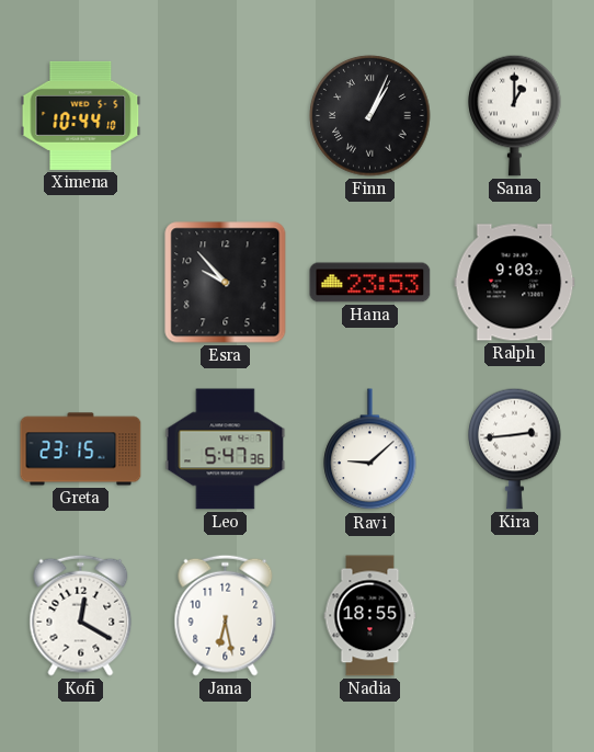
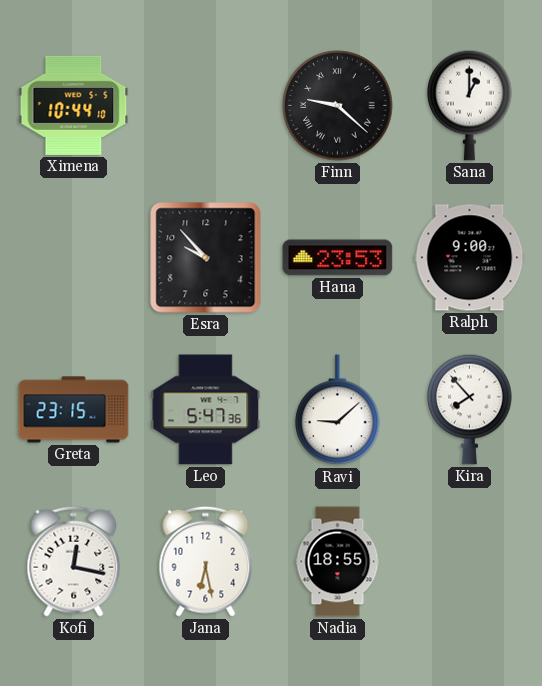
Finn: 1:04 -> 9:22 (338, 106)
Ralph: 9:03 -> 9:00 (470, 258)
Kira: 2:44 -> 7:53 (470, 409)
Kofi: 12:20 -> 12:17 (74, 561)
